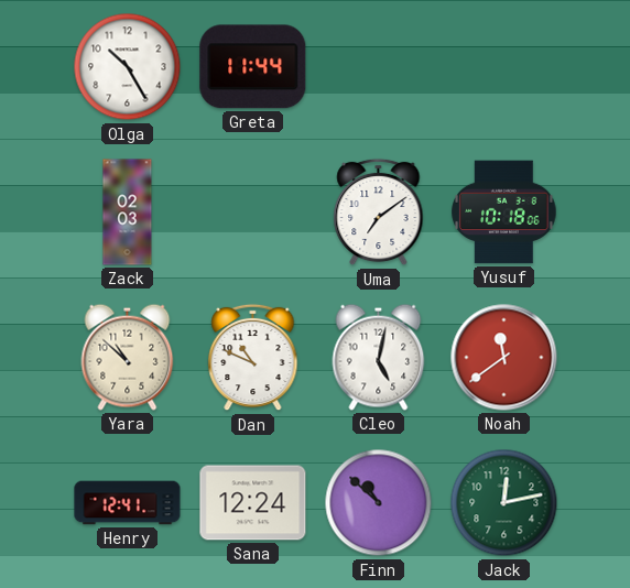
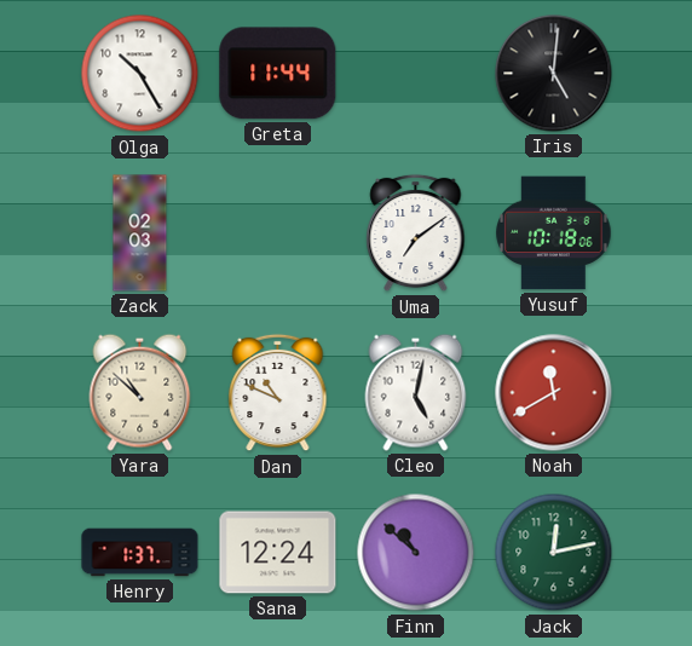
Iris: none -> 5:01 (554, 74)
Noah: 11:39 -> 11:40 (554, 393)
Henry: 12:41 -> 1:37 (140, 553)
